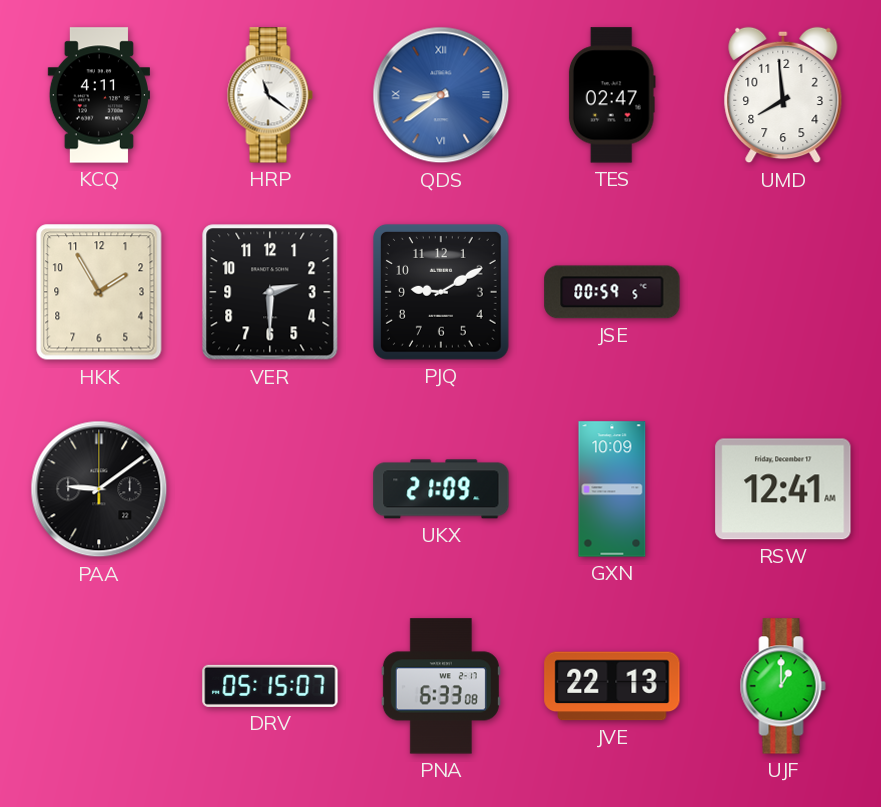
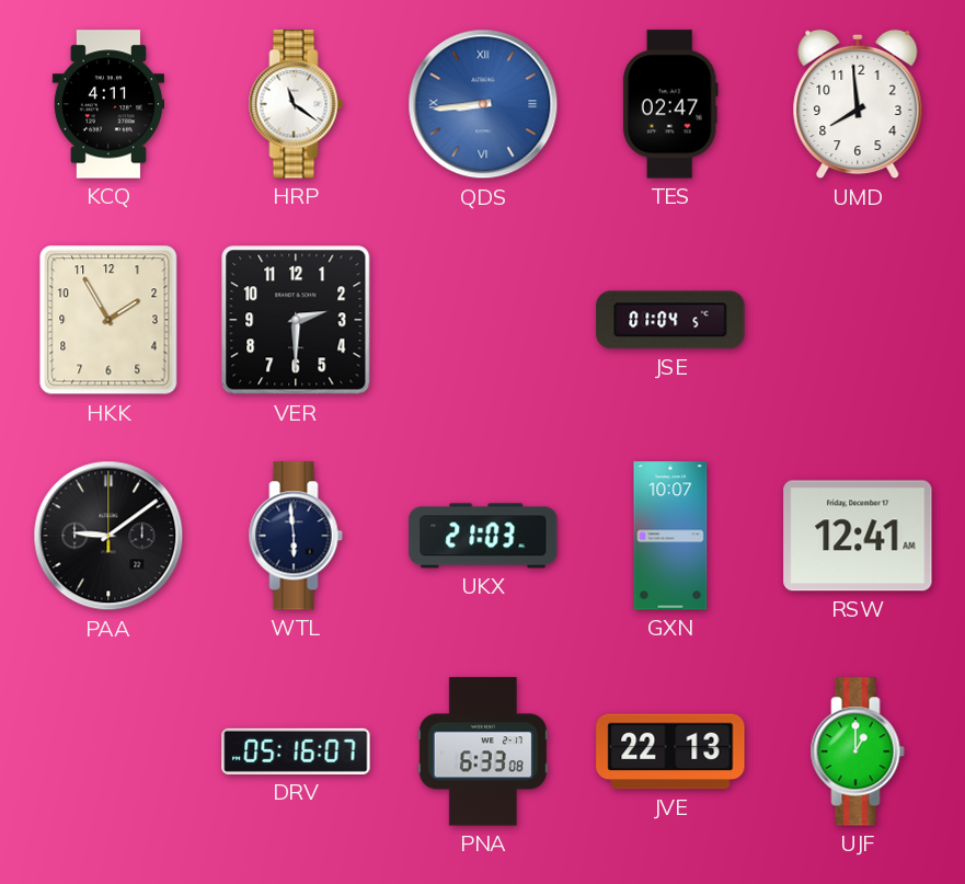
QDS: 8:39 -> 8:44 (483, 104)
PJQ: 9:10 -> none (441, 292)
JSE: 00:59 -> 01:04 (670, 320)
WTL: none -> 5:59 (296, 536)
UKX: 21:09 -> 21:03 (483, 536)
GXN: 10:09 -> 10:07 (670, 536)
DRV: 05:15 -> 05:16 (296, 751)
